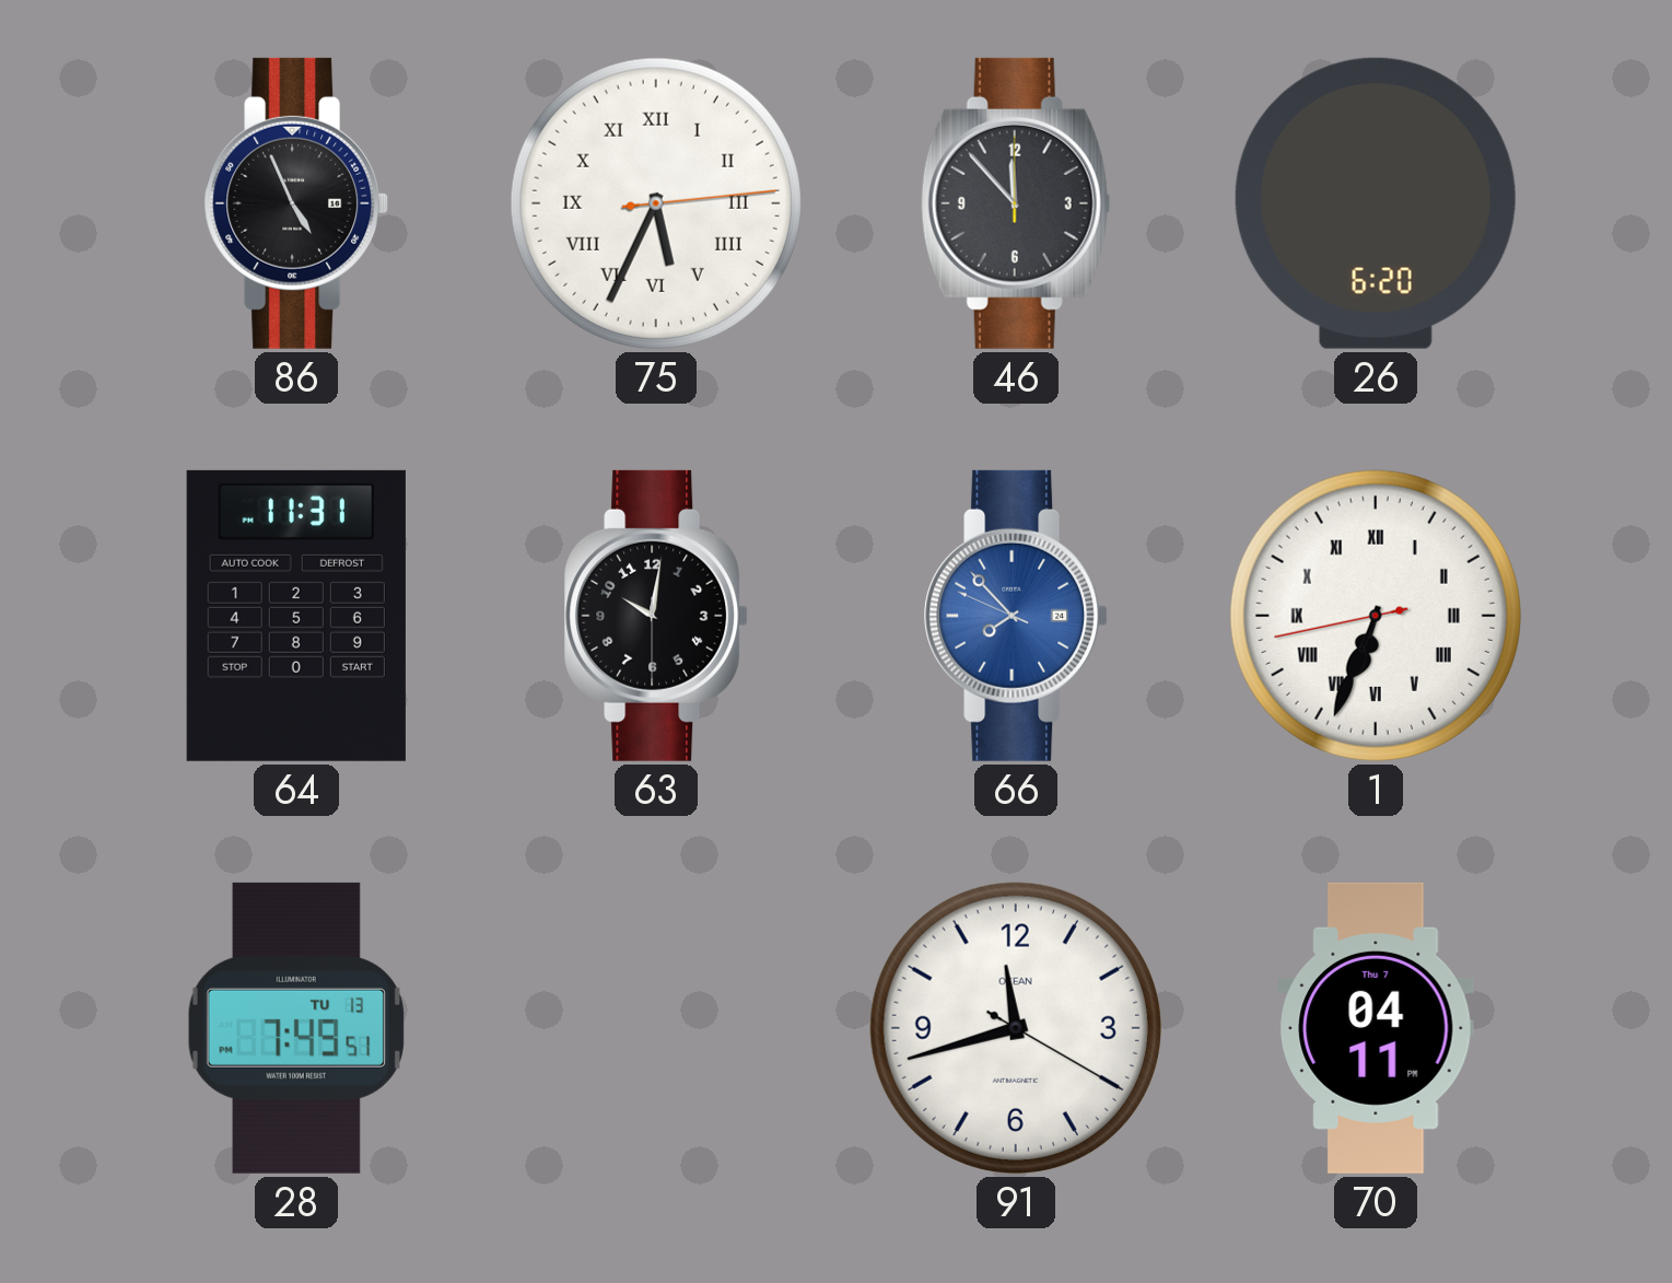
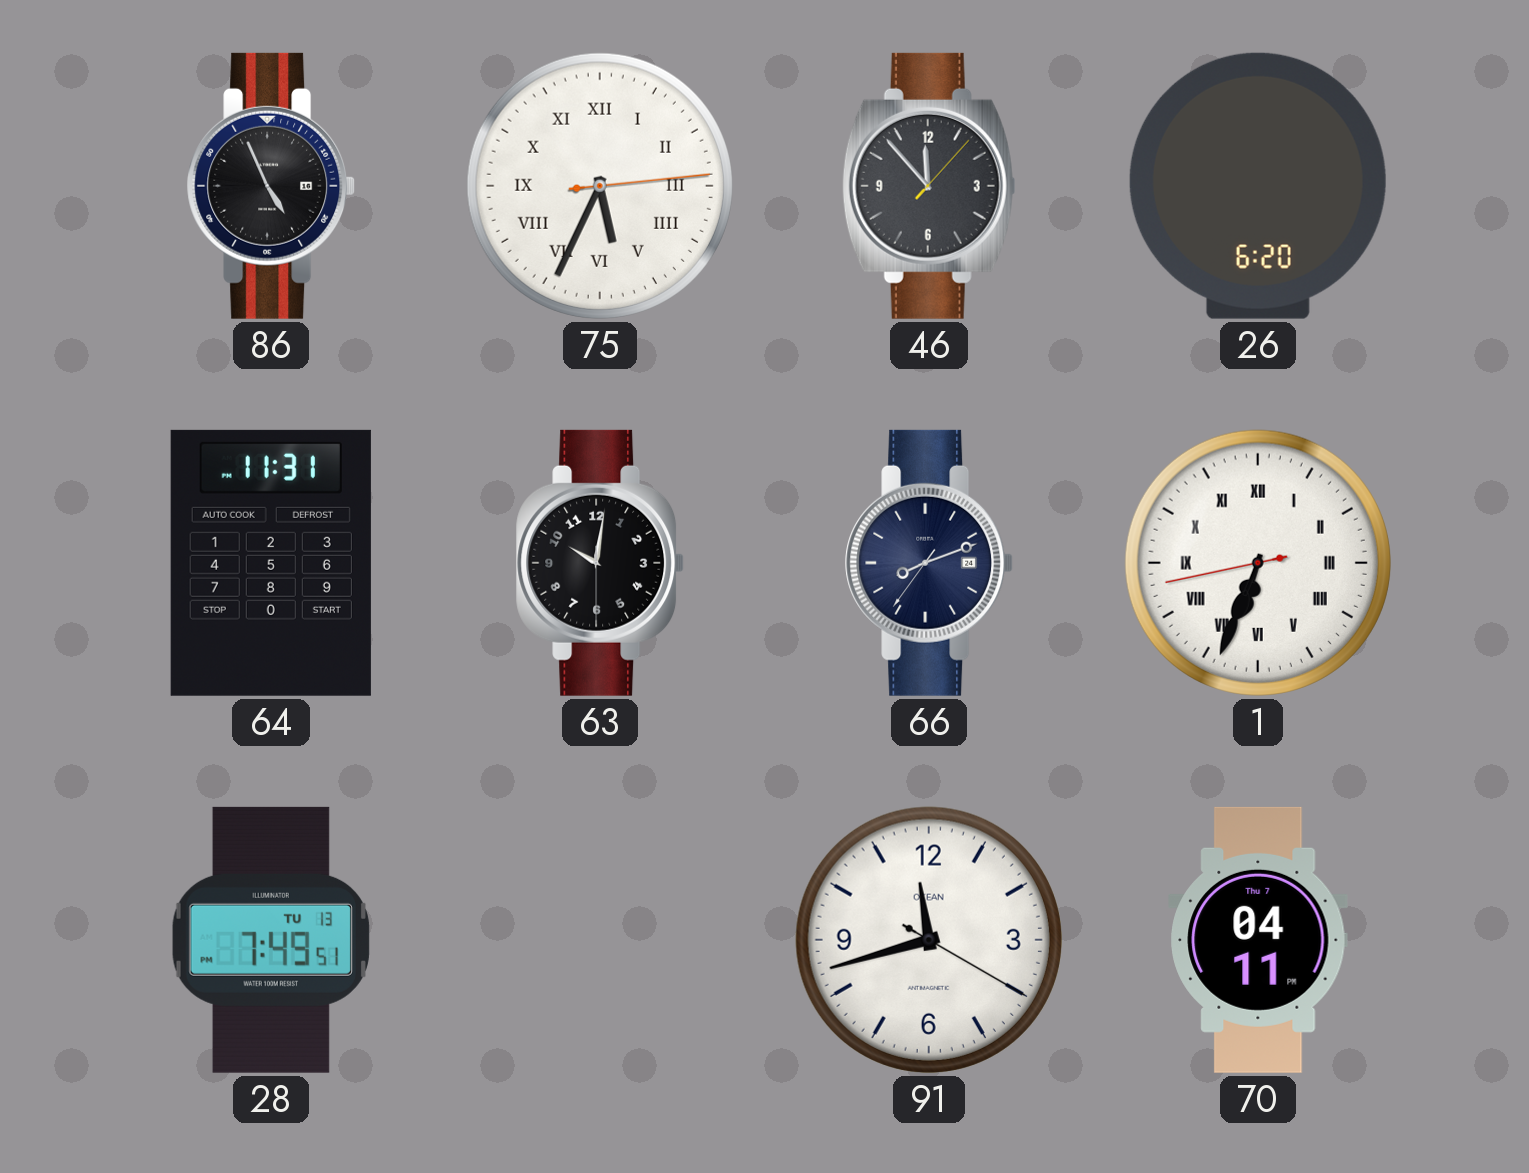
46: 11:53:00 -> 11:53:07 (929, 186)
66: 7:52 -> 8:11 (929, 563)
66 dial: blue -> navy (929, 563)
